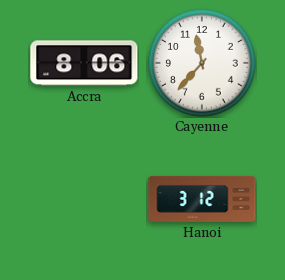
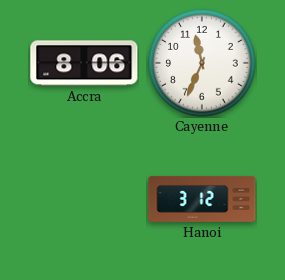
Cayenne: 11:37 -> 11:34 (203, 64)
